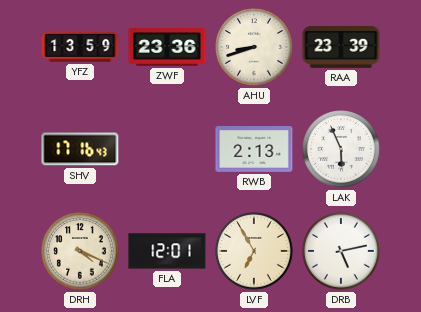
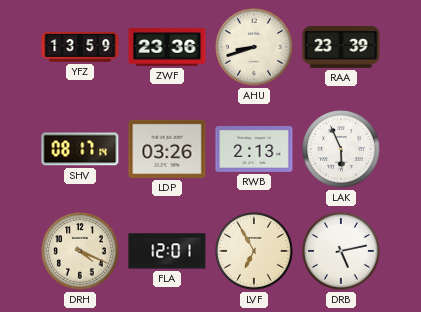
SHV: 17:16 -> 08:17 (80, 149)
LDP: none -> 03:26 (167, 149)
